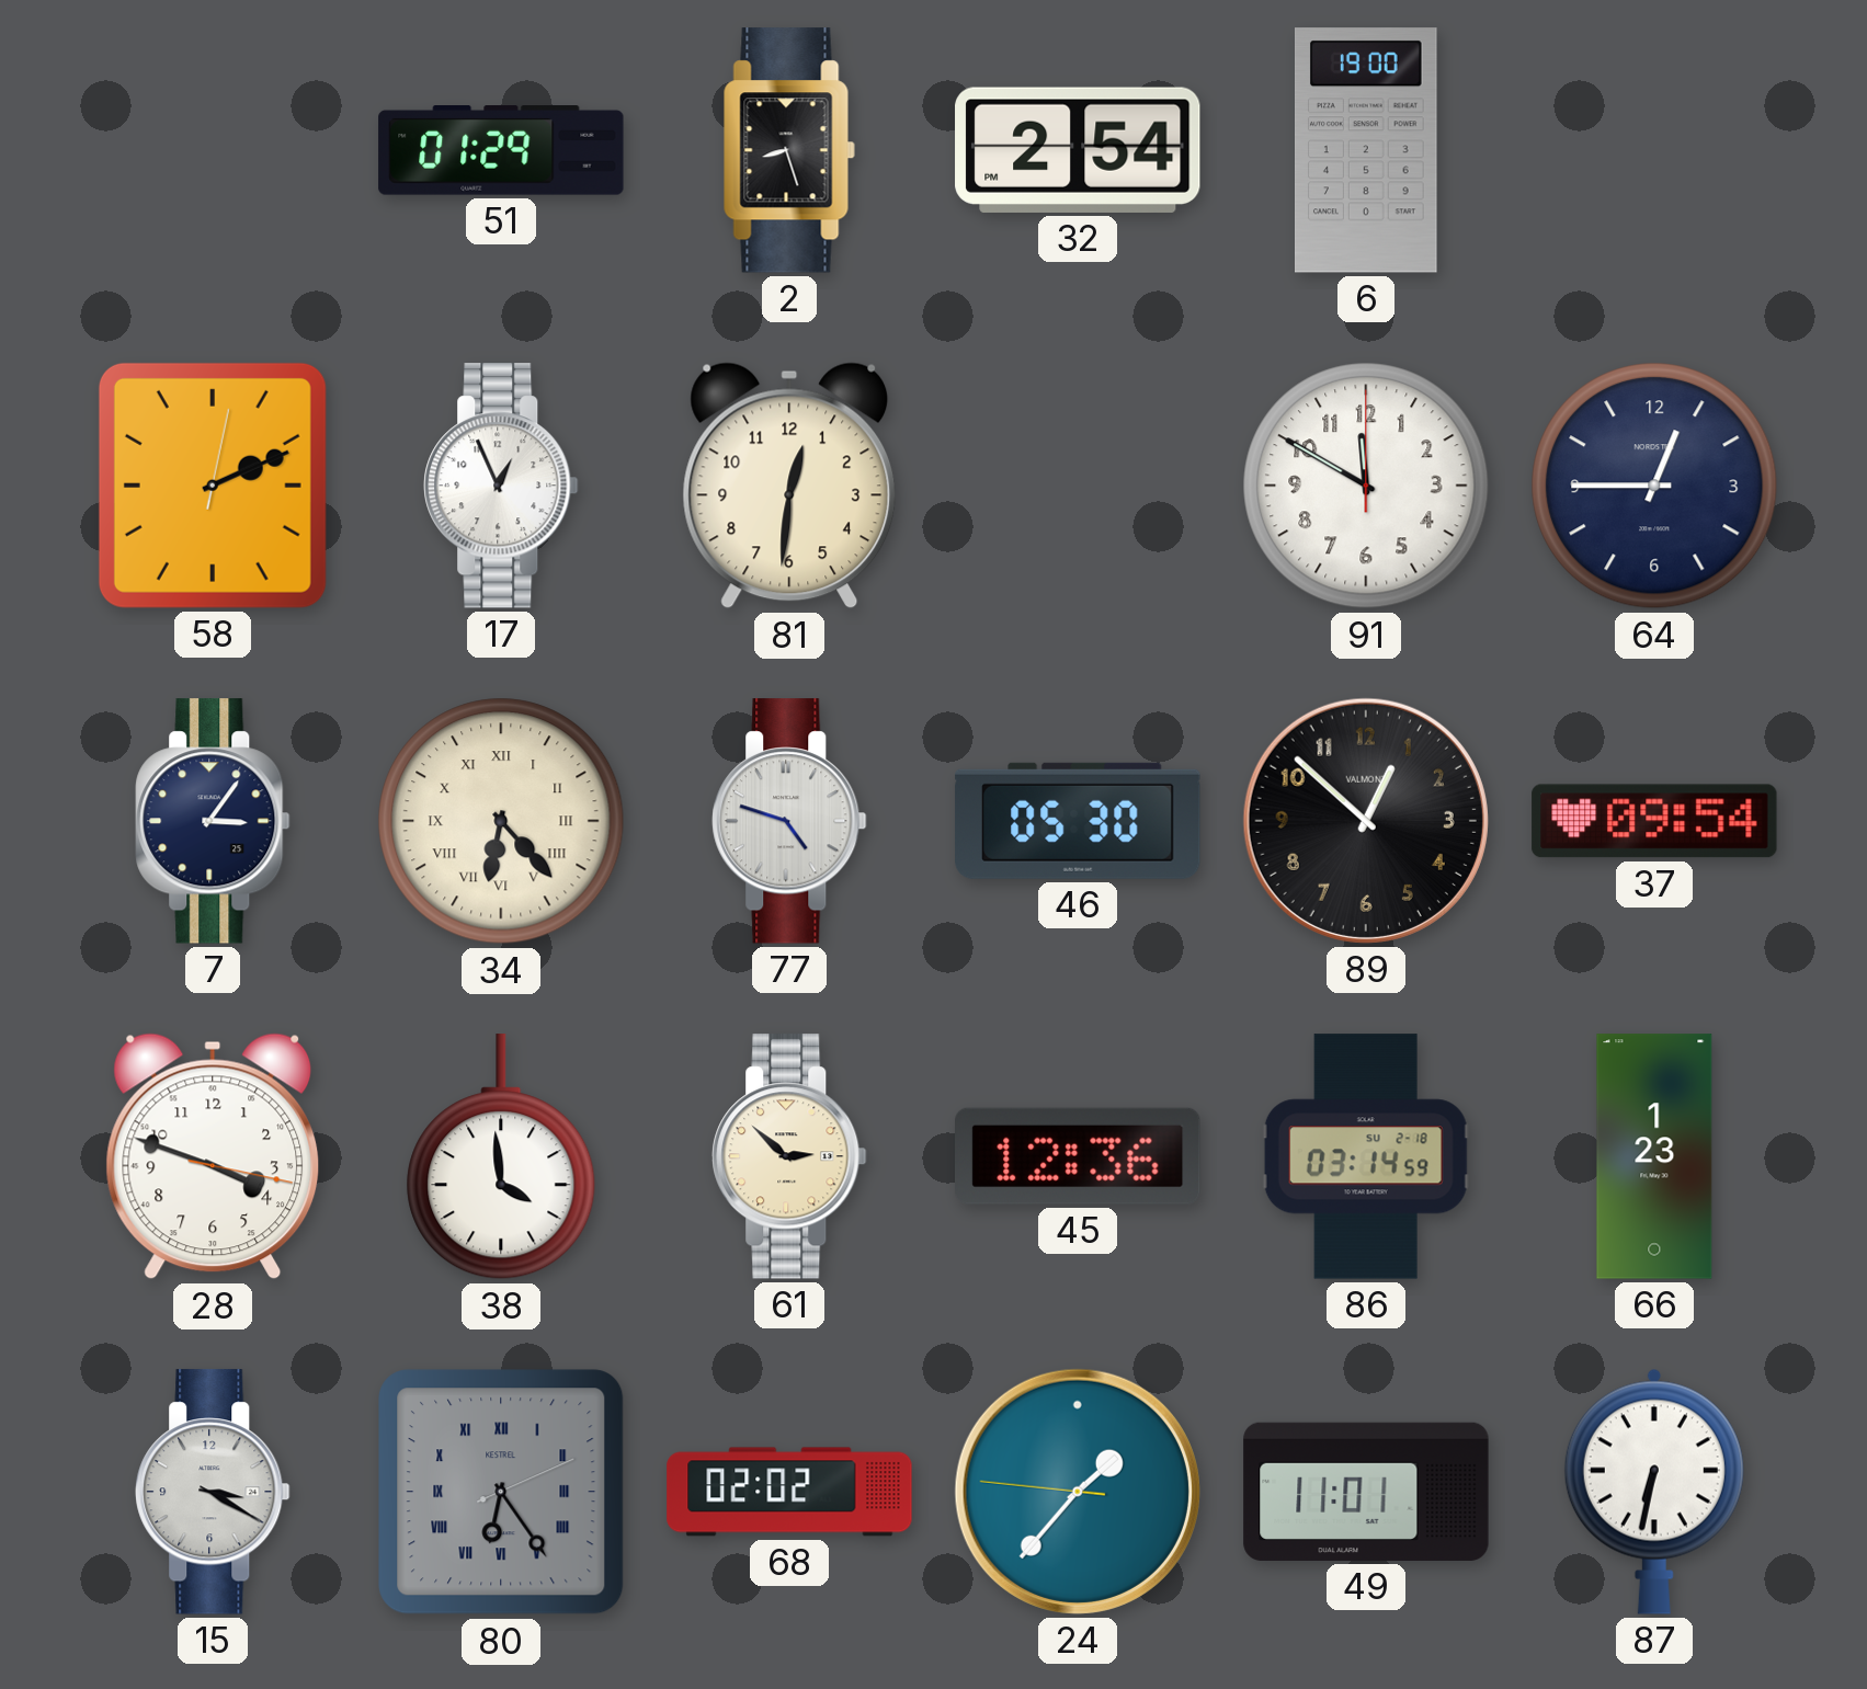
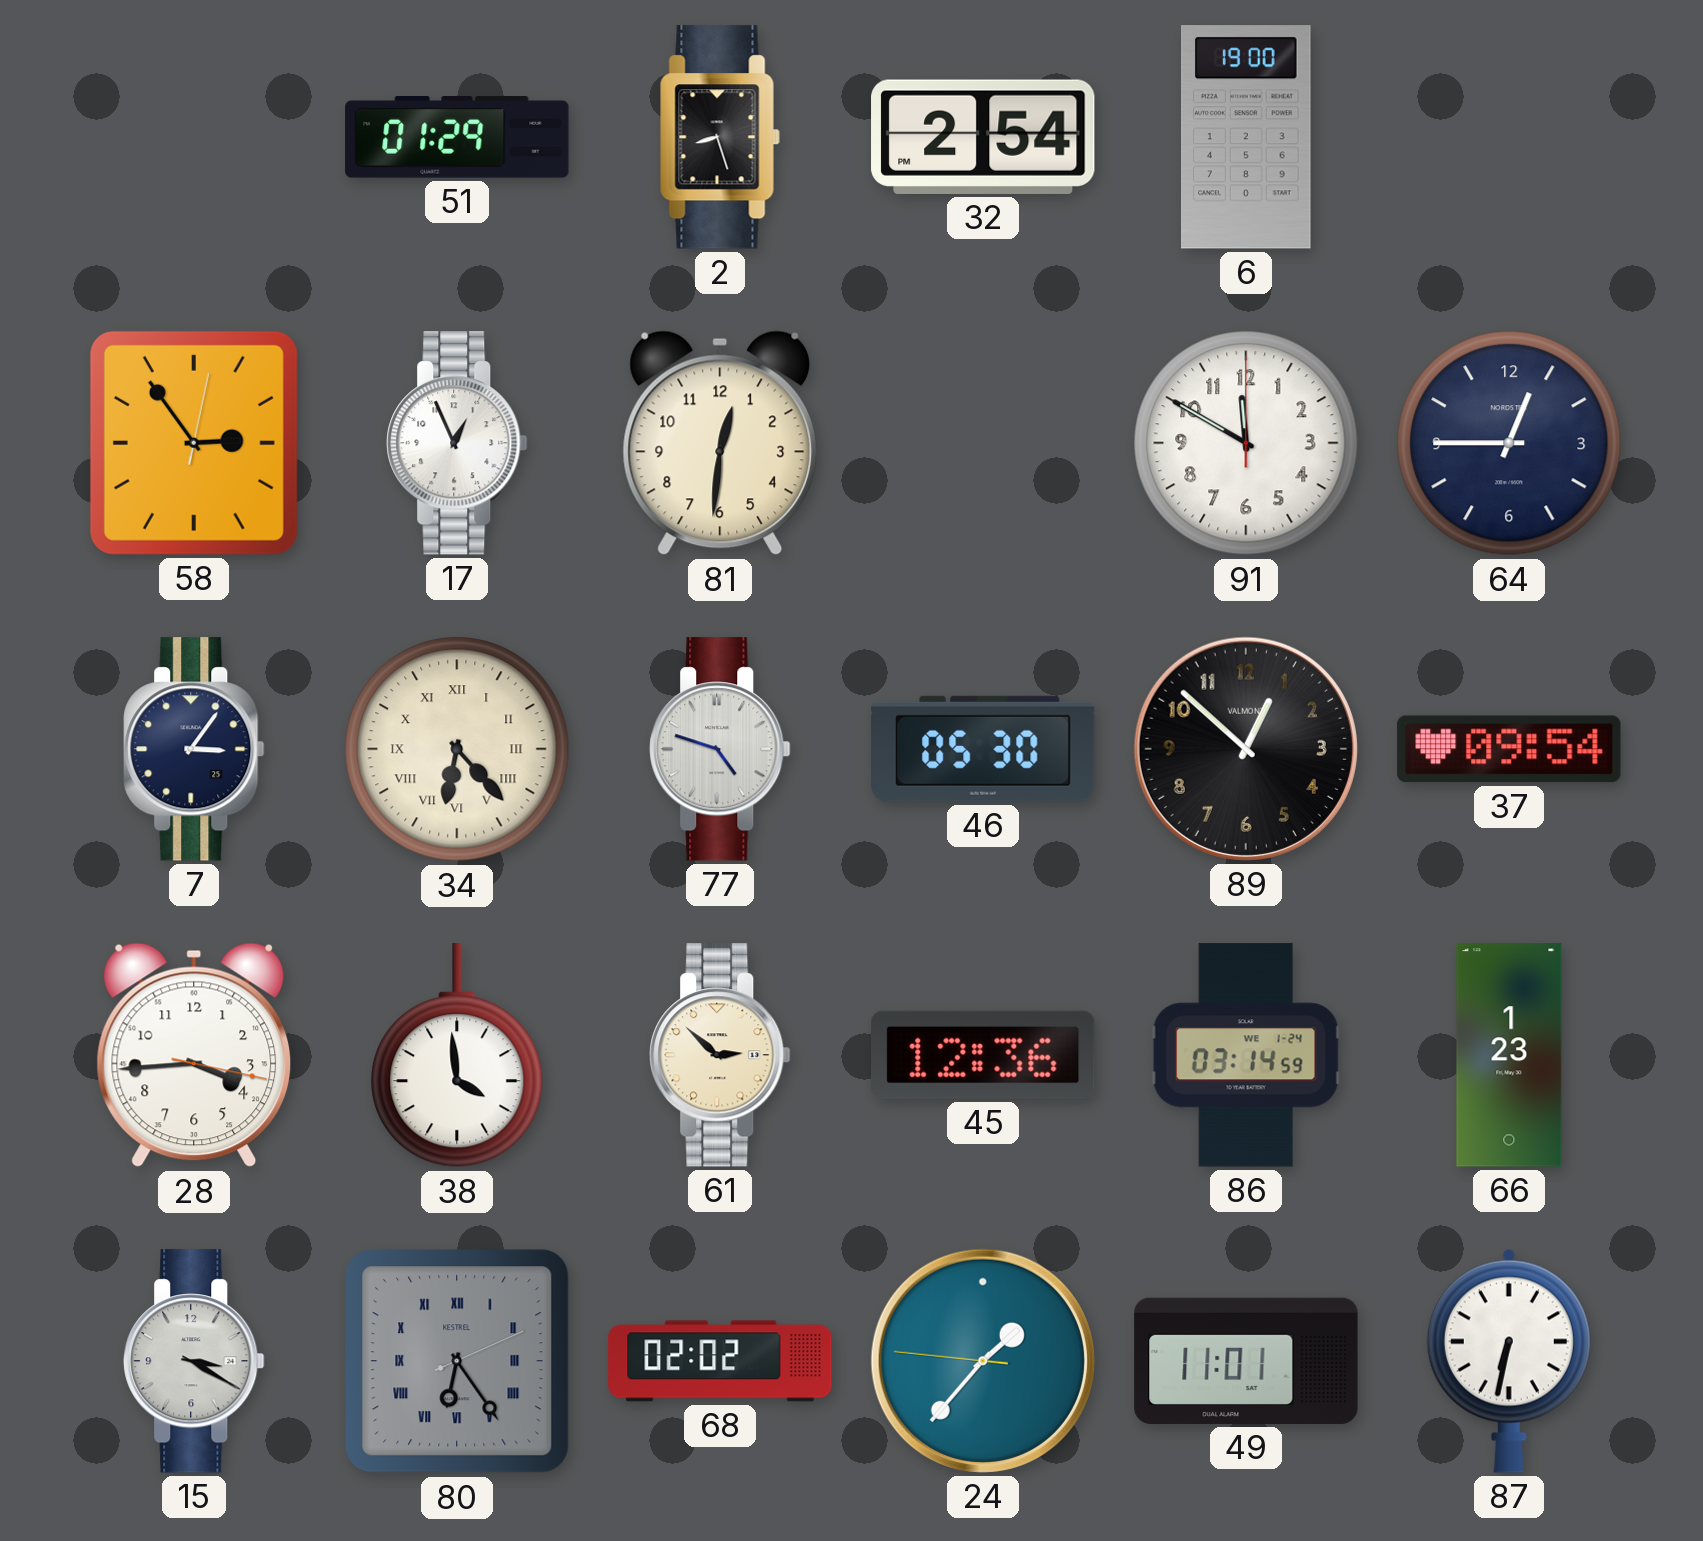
58: 2:11 -> 2:54 (194, 443)
28: 3:48 -> 3:44 (194, 1055)
86 date: SU 2-18 -> WE 1-24 (1246, 1055)
